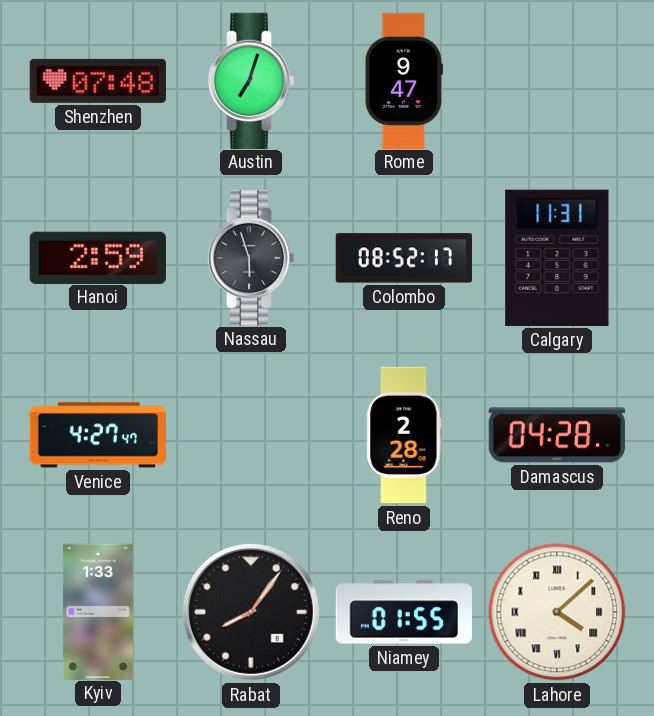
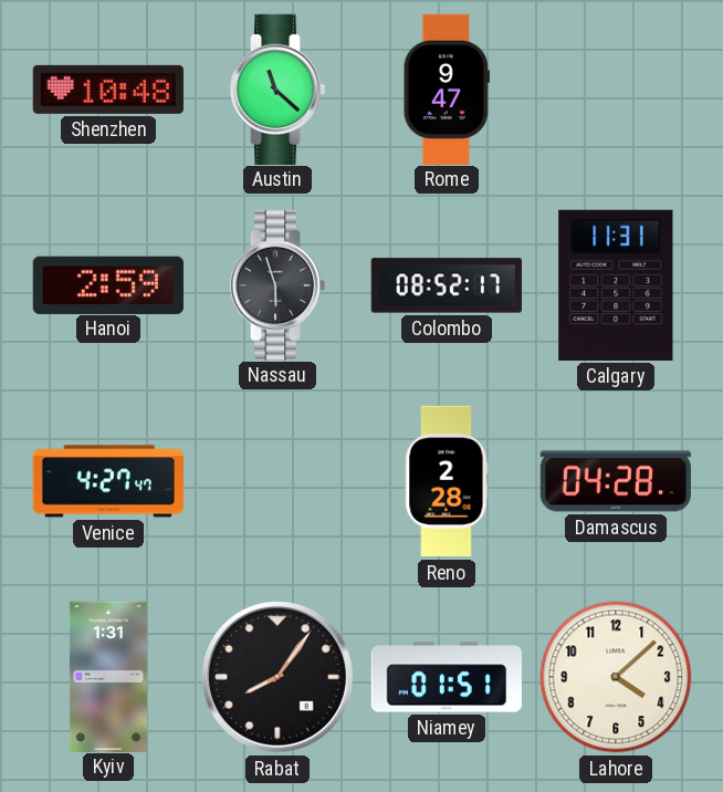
Shenzhen: 07:48 -> 10:48 (108, 90)
Austin: 7:03 -> 11:22 (277, 88)
Kyiv: 1:33 -> 1:31 (108, 676)
Niamey: 01:55 -> 01:51 (447, 677)
Lahore numerals: Roman -> Arabic (616, 677)
